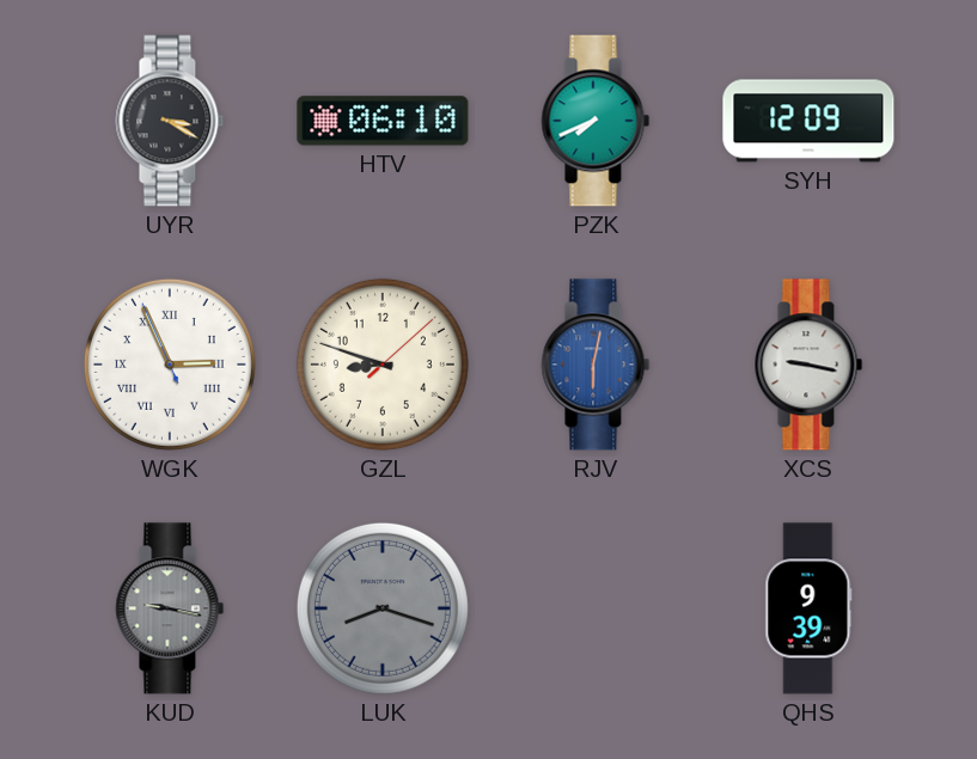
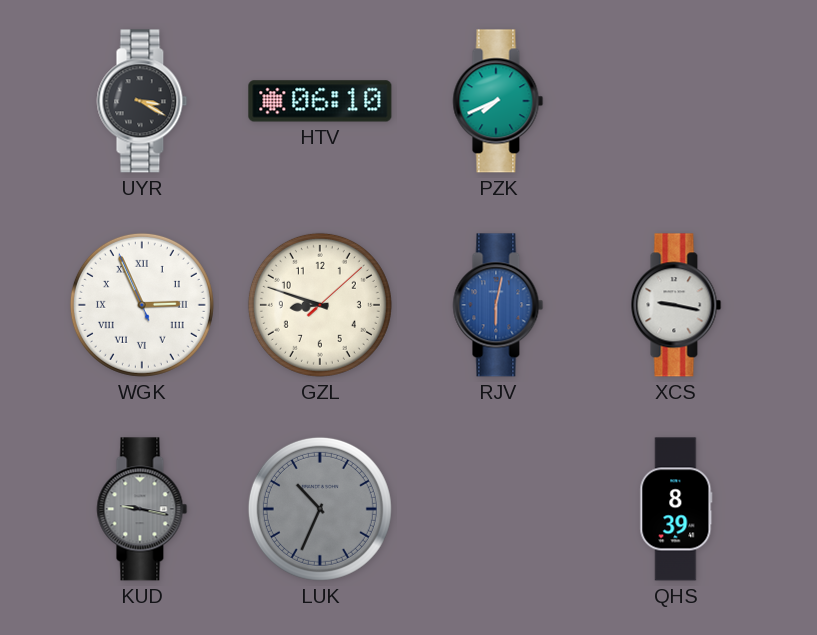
SYH: 12:09 -> none (808, 121)
LUK: 8:18 -> 10:34 (320, 509)
QHS: 9:39 -> 8:39 (676, 509)
